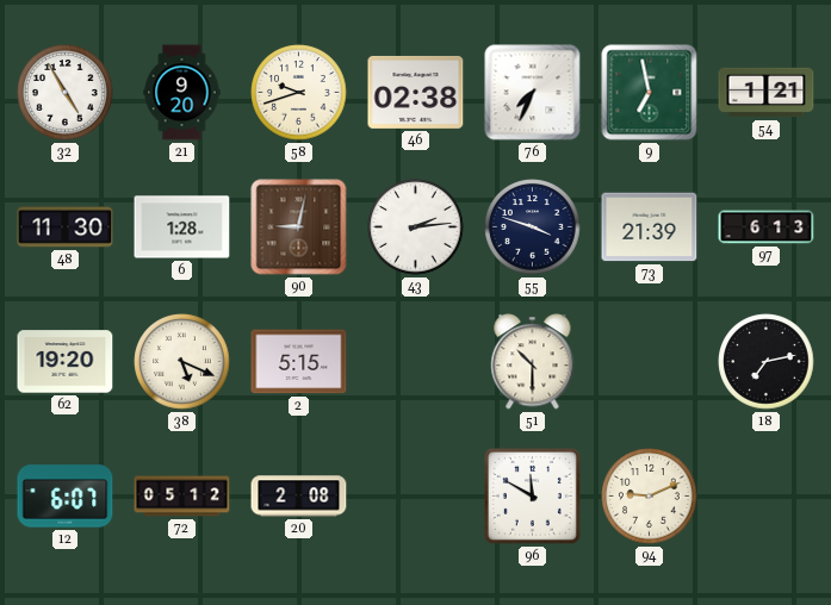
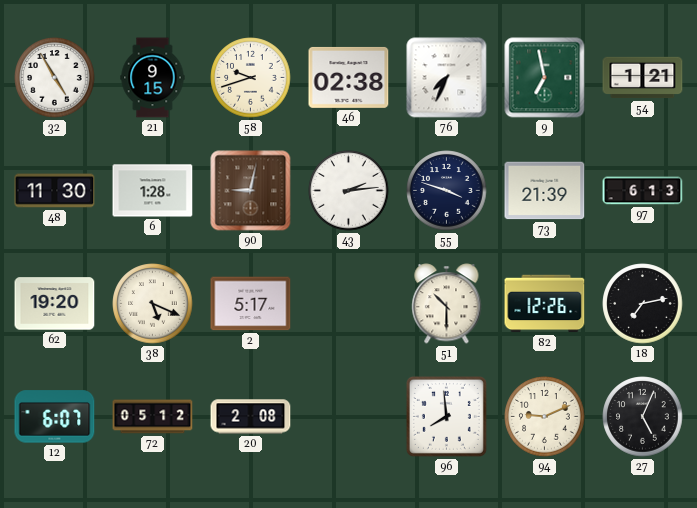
21: 9:20 -> 9:15 (153, 78)
2: 5:15 -> 5:17 (251, 304)
82: none -> 12:26 (545, 304)
96: 11:50 -> 7:59 (446, 416)
27: none -> 5:04 (643, 417)
